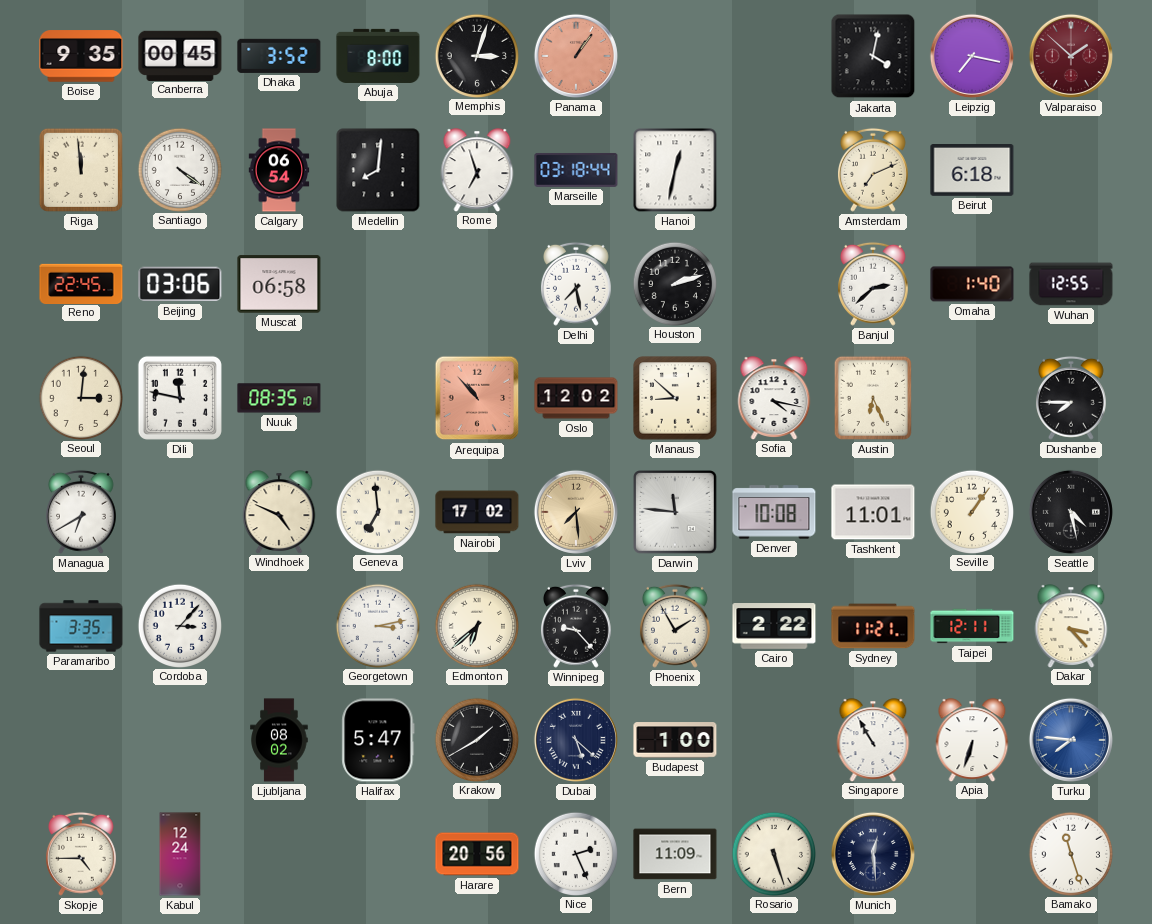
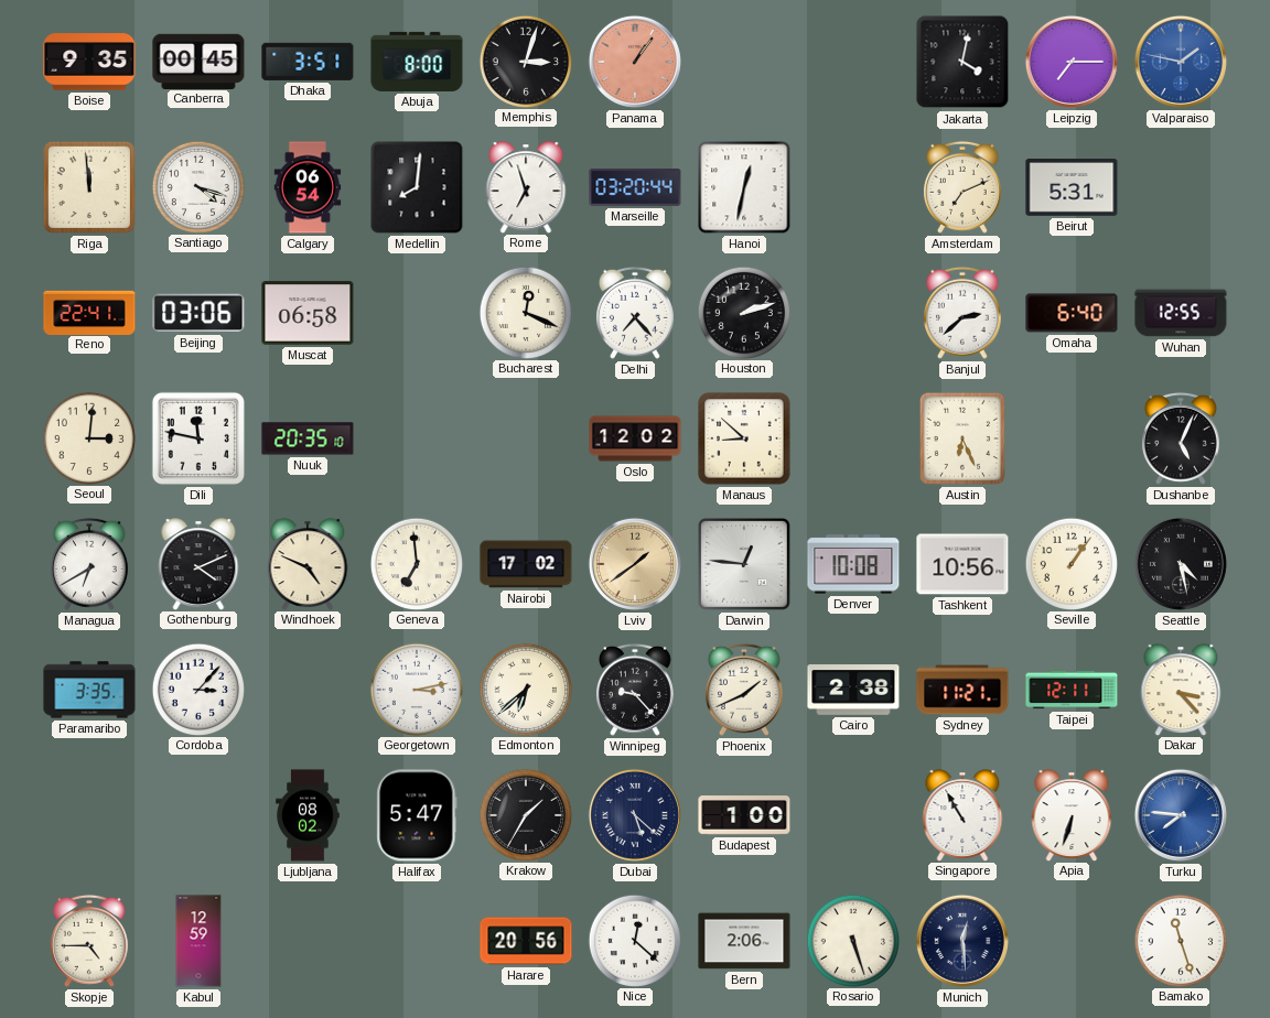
Dhaka: 3:52 -> 3:51 (308, 62)
Leipzig: 7:17 -> 7:15 (1072, 62)
Valparaiso: 1:52 -> 1:47 (1181, 62)
Valparaiso dial: burgundy -> blue (1181, 62)
Santiago: 4:21 -> 4:18 (197, 186)
Marseille: 03:18 -> 03:20 (635, 187)
Beirut: 6:18 -> 5:31 (1072, 188)
Reno: 22:45 -> 22:41 (89, 312)
Bucharest: none -> 12:19 (525, 312)
Delhi: 7:28 -> 7:23 (635, 313)
Omaha: 1:40 -> 6:40 (1072, 313)
Nuuk: 08:35 -> 20:35 (308, 438)
Arequipa: 10:53 -> none (477, 398)
Sofia: 4:17 -> none (774, 398)
Dushanbe: 7:45 -> 5:04 (1181, 438)
Gothenburg: none -> 4:11 (198, 564)
Lviv: 7:29 -> 1:39 (635, 564)
Darwin: 11:46 -> 12:46 (745, 565)
Tashkent: 11:01 -> 10:56 (962, 564)
Phoenix: 1:55 -> 1:41 (744, 690)
Cairo: 2:22 -> 2:38 (853, 691)
Krakow: 1:40 -> 1:35 (525, 814)
Kabul: 12:24 -> 12:59 (198, 941)
Nice: 2:26 -> 12:22 (634, 940)
Bern: 11:09 -> 2:06 (744, 941)
